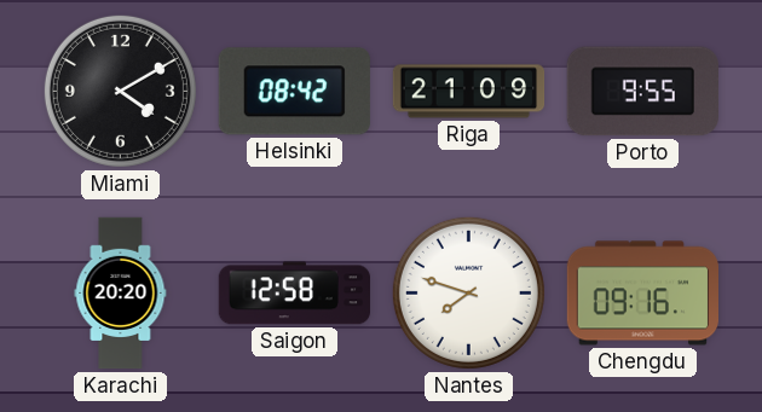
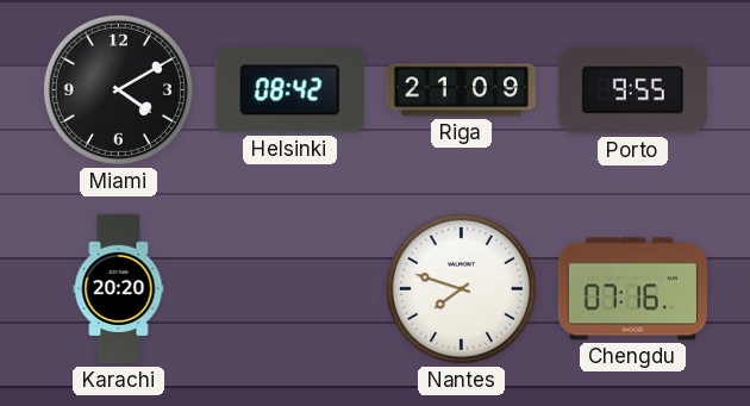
Saigon: 12:58 -> none (294, 294)
Chengdu: 09:16 -> 07:16 (632, 289)
